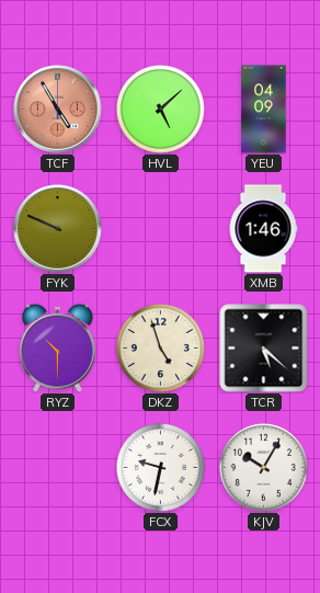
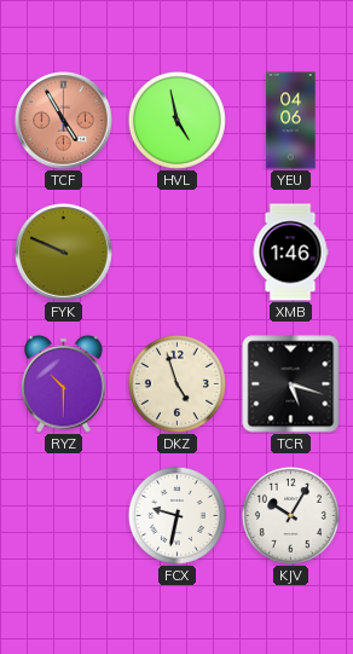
HVL: 5:08 -> 4:58 (176, 120)
YEU: 04:09 -> 04:06 (291, 121)
TCR: 5:22 -> 5:18 (291, 384)
